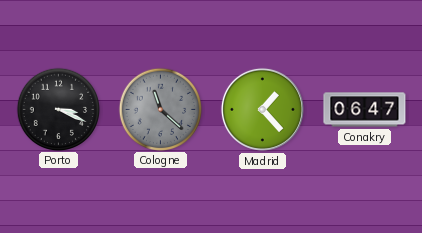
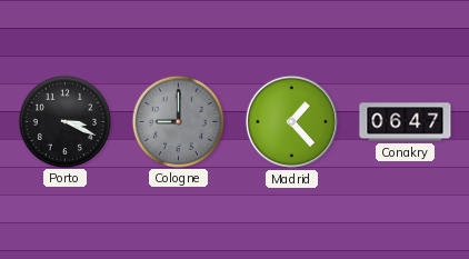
Cologne: 11:22 -> 9:00 (178, 121)
